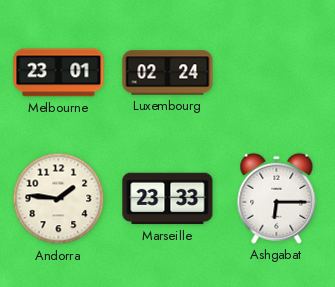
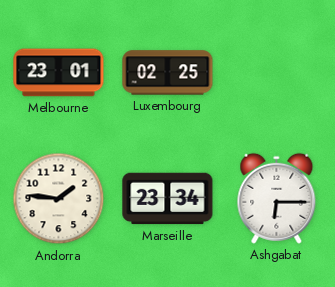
Luxembourg: 02:24 -> 02:25 (168, 73)
Marseille: 23:33 -> 23:34 (168, 199)
